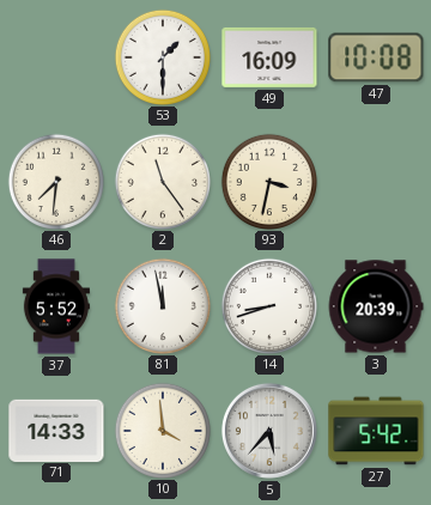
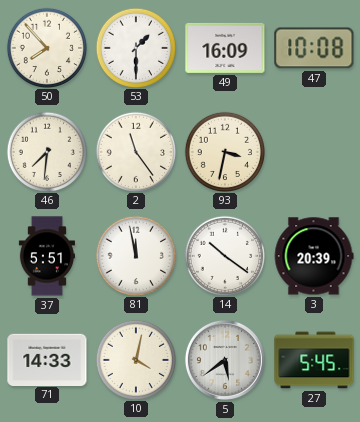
50: none -> 7:53 (46, 47)
37: 5:52 -> 5:51 (47, 256)
14: 8:42 -> 10:21 (224, 255)
10: 3:59 -> 4:02 (135, 359)
5: 5:37 -> 5:39 (225, 360)
27: 5:42 -> 5:45 (314, 360)
